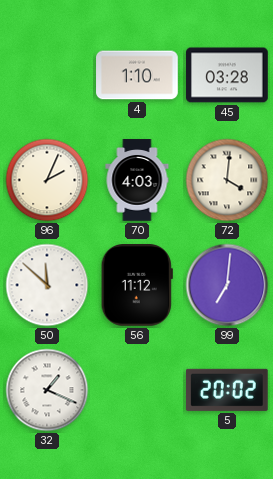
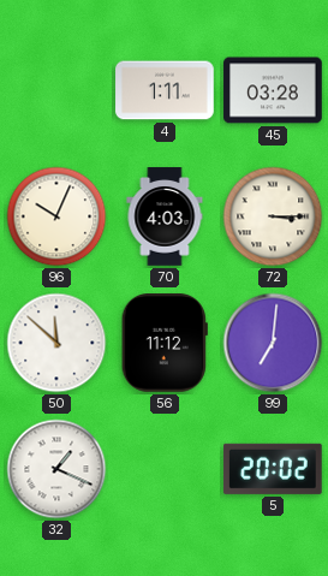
4: 1:10 -> 1:11 (165, 90)
96: 2:04 -> 10:04 (56, 216)
72: 4:01 -> 3:15 (273, 216)
